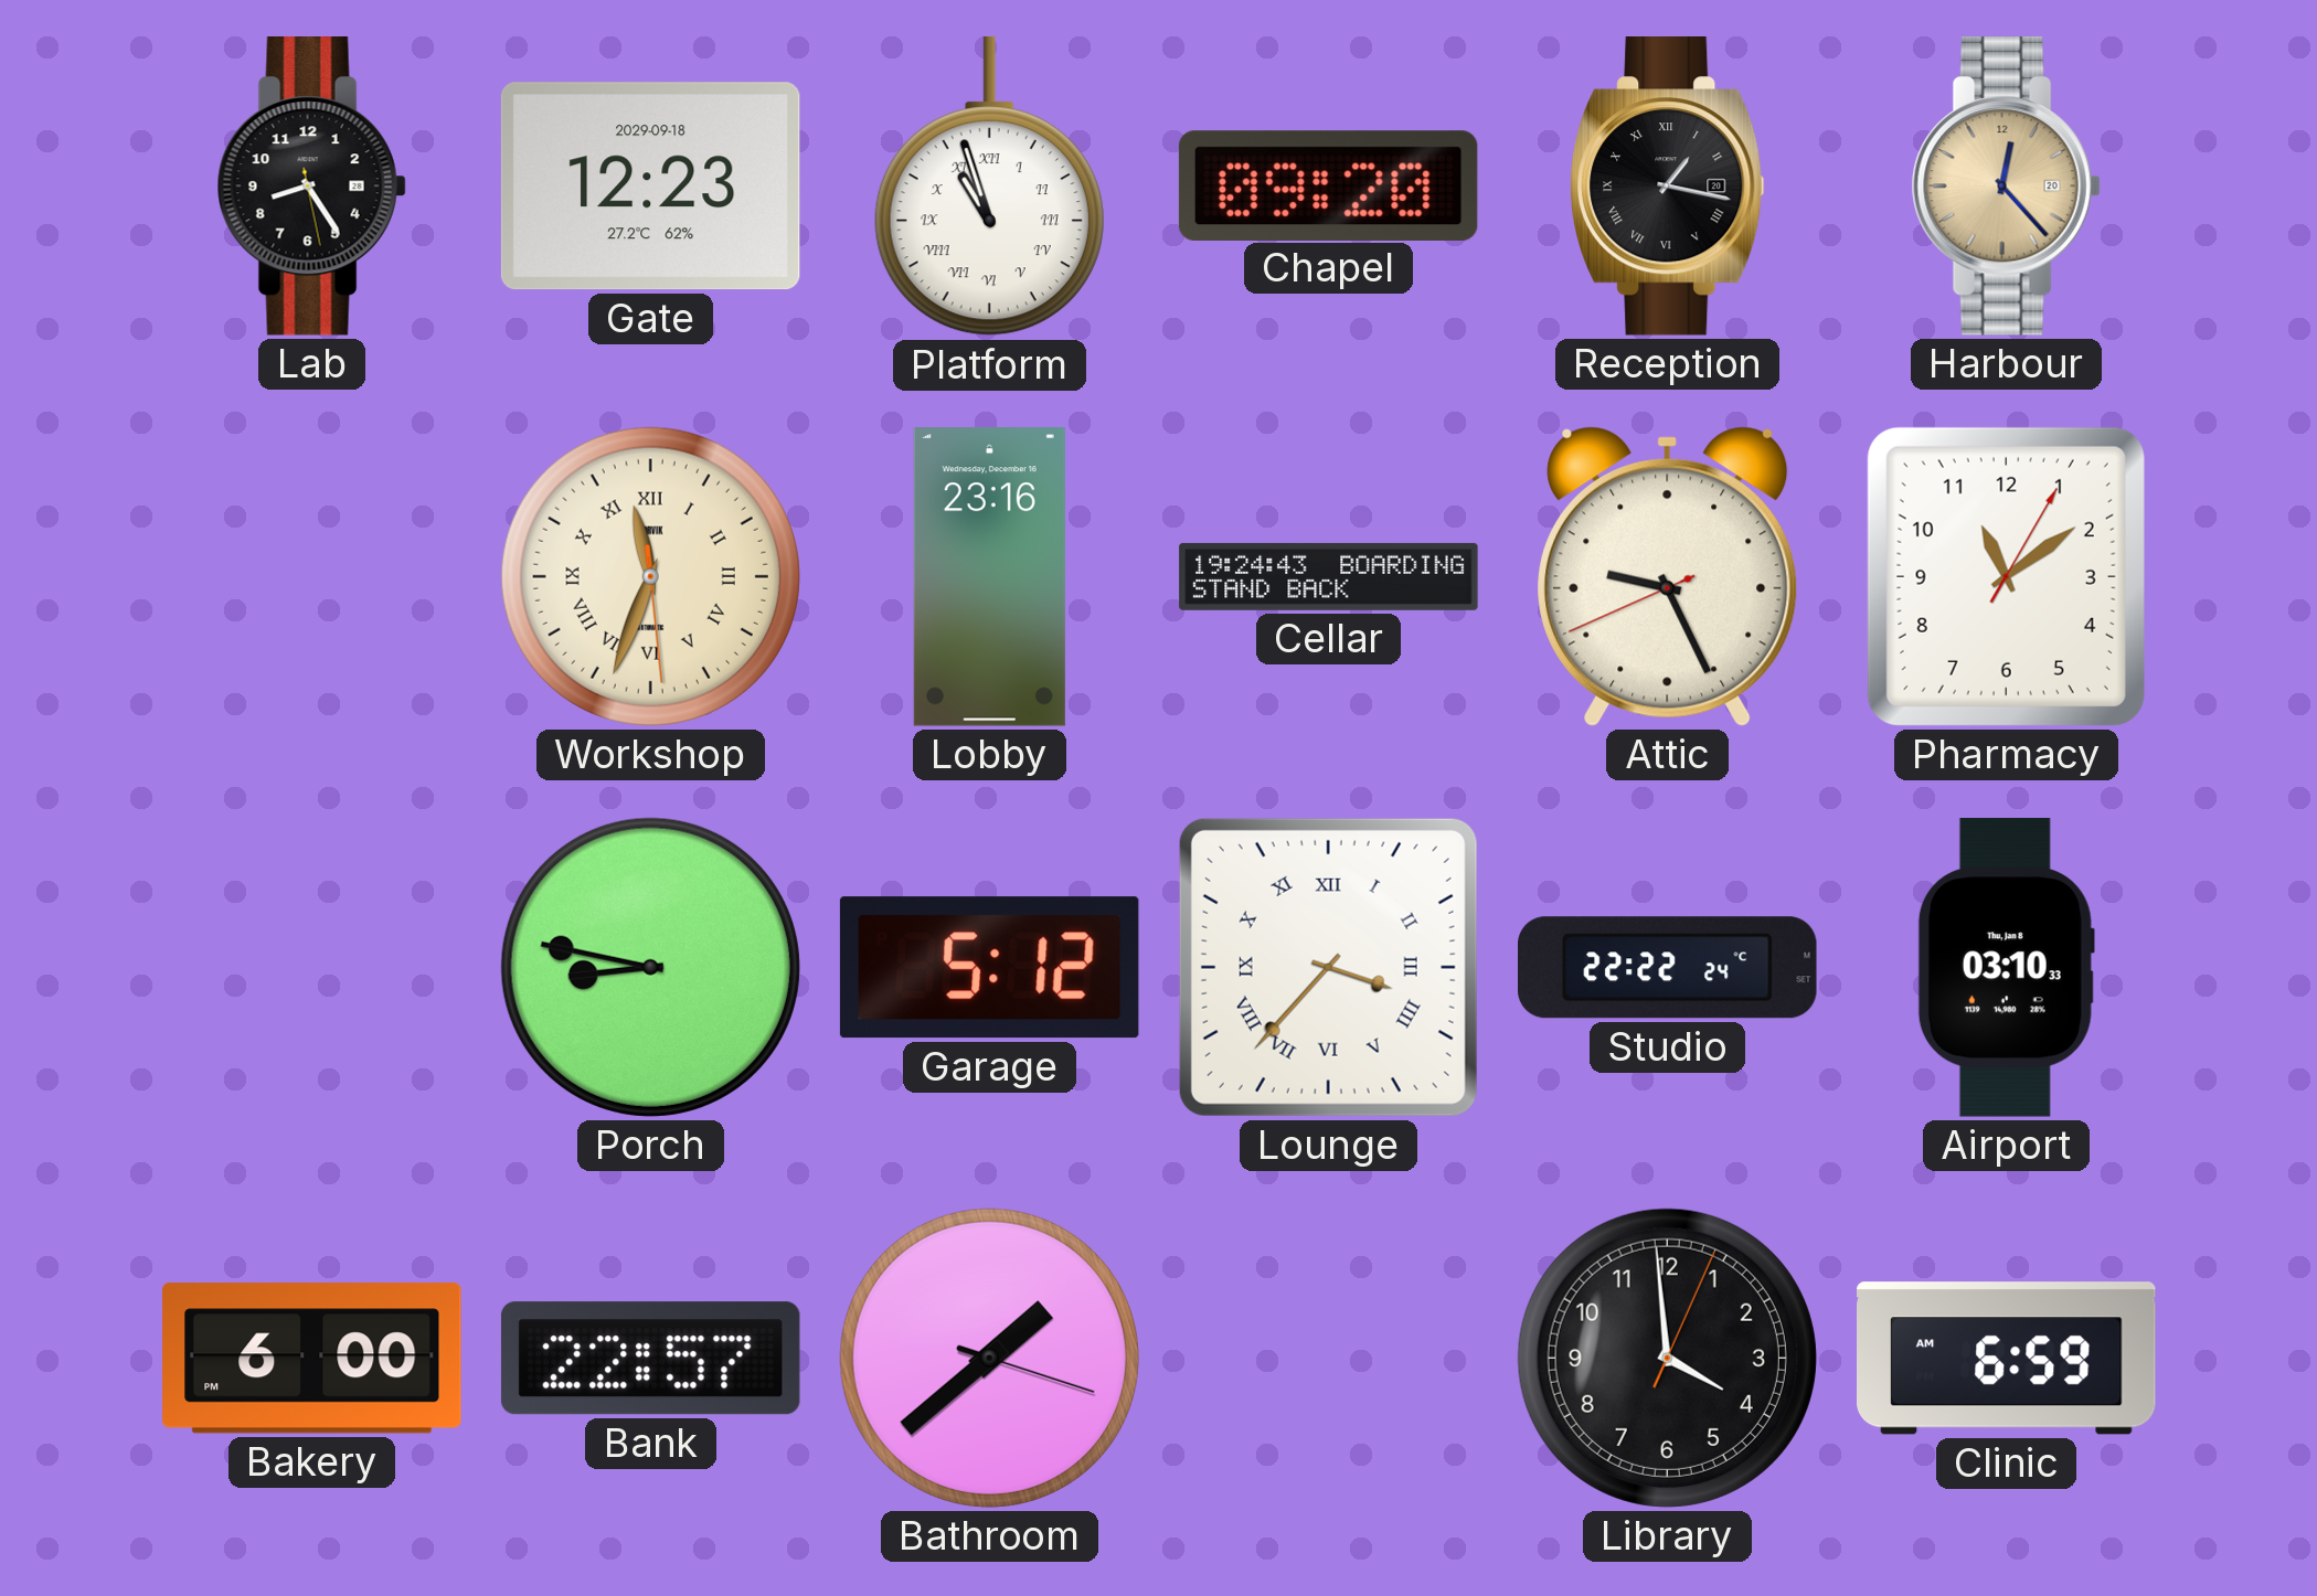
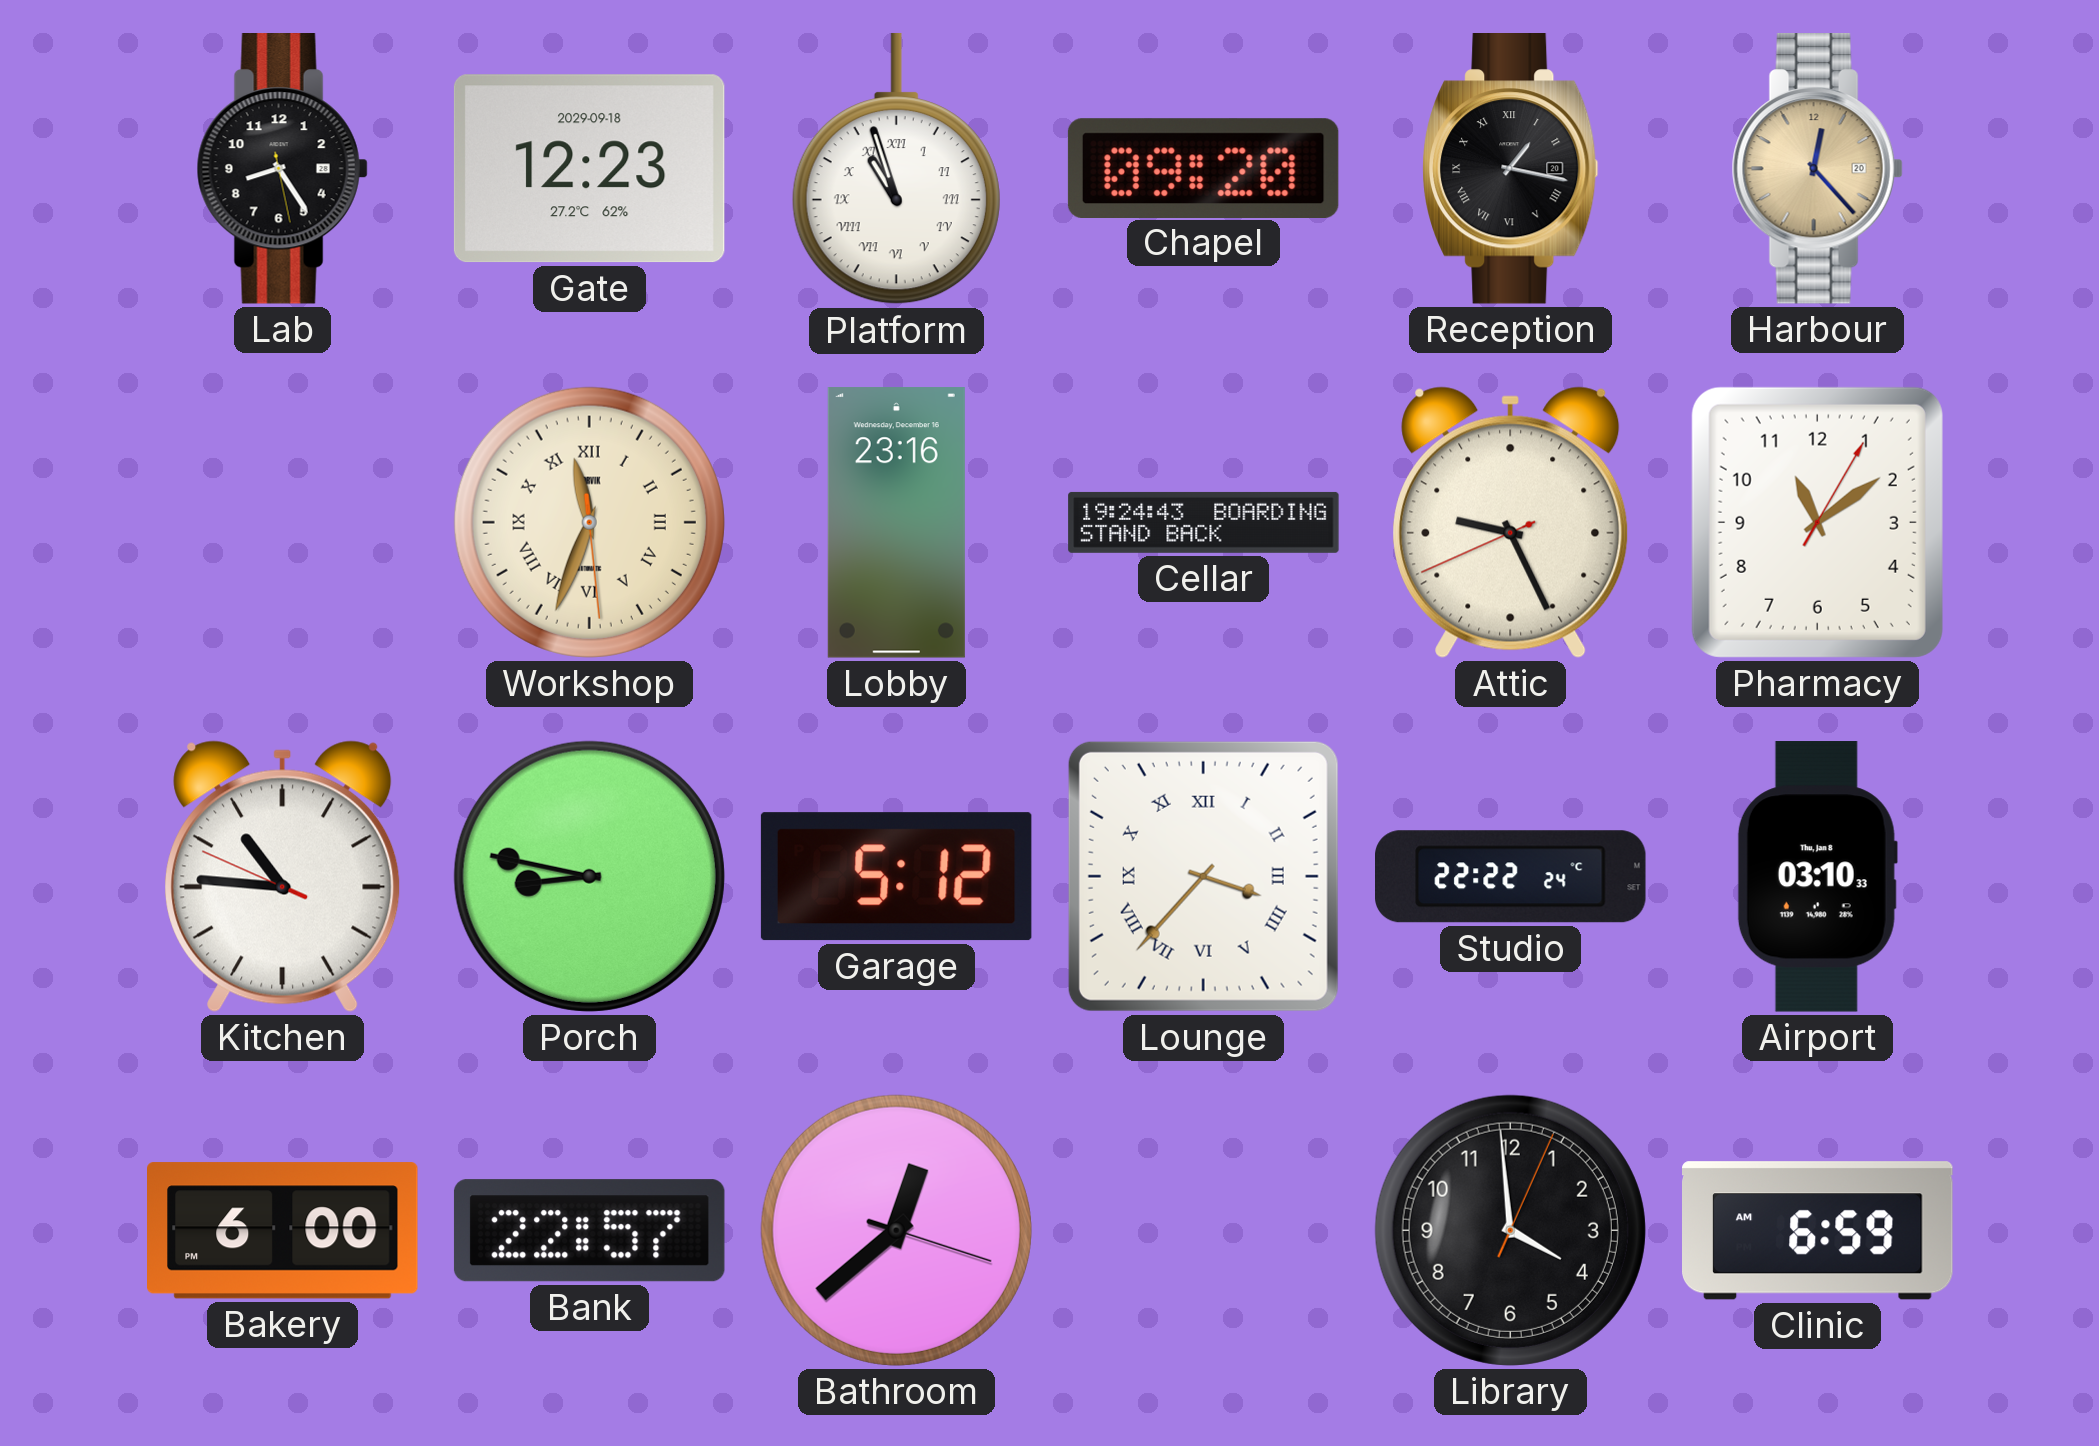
Kitchen: none -> 10:45 (283, 876)
Bathroom: 1:38 -> 12:38 (896, 1230)
